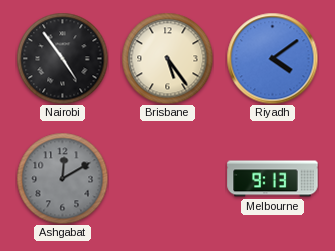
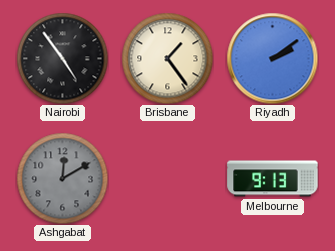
Brisbane: 5:24 -> 1:24 (167, 58)
Riyadh: 4:09 -> 2:09 (272, 58)
